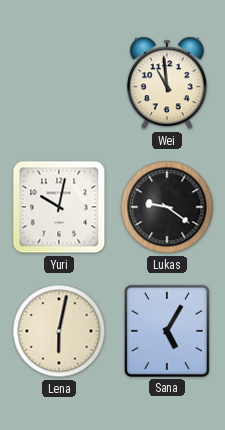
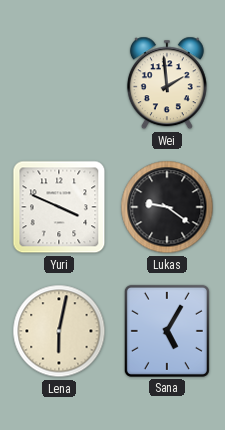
Wei: 10:59 -> 1:59 (167, 83)
Yuri: 10:02 -> 3:49 (59, 207)
